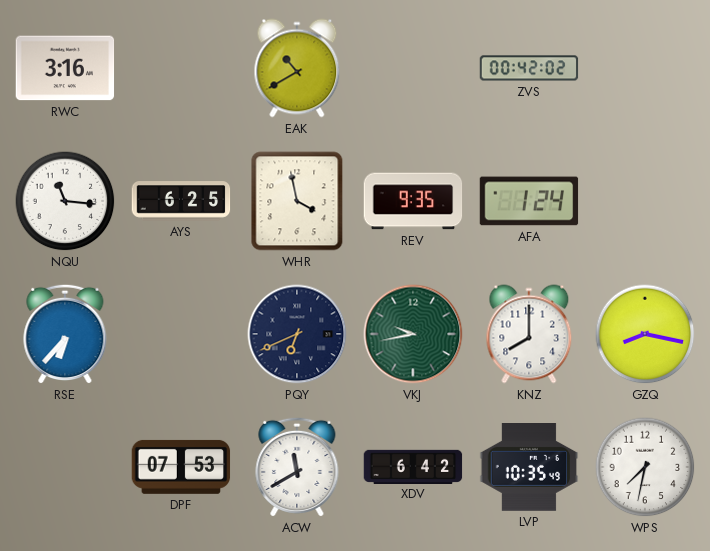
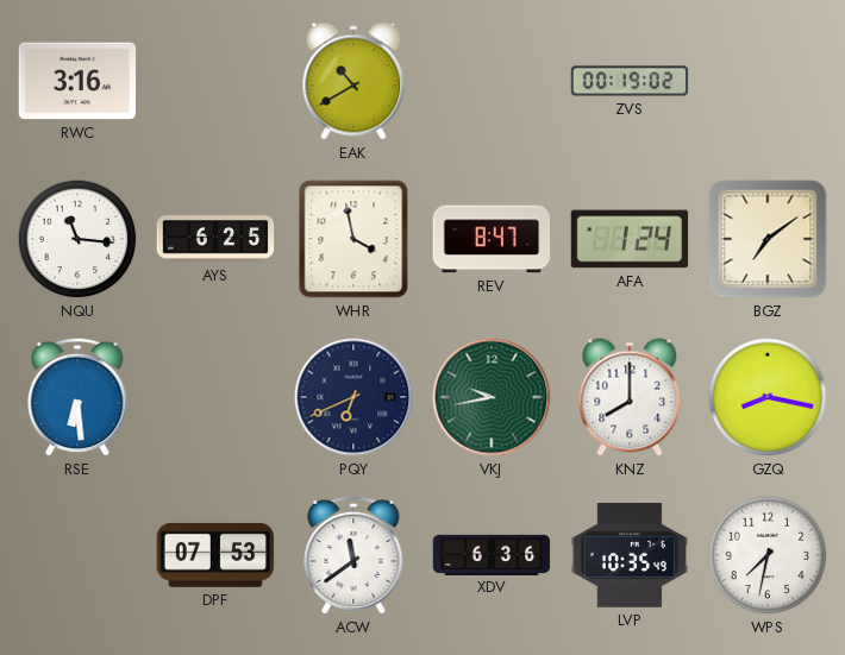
ZVS: 00:42 -> 00:19 (630, 81)
REV: 9:35 -> 8:47 (492, 239)
BGZ: none -> 7:09 (768, 239)
RSE: 6:37 -> 6:29 (77, 397)
ACW: 11:40 -> 11:39 (353, 555)
XDV: 6:42 -> 6:36 (492, 554)
